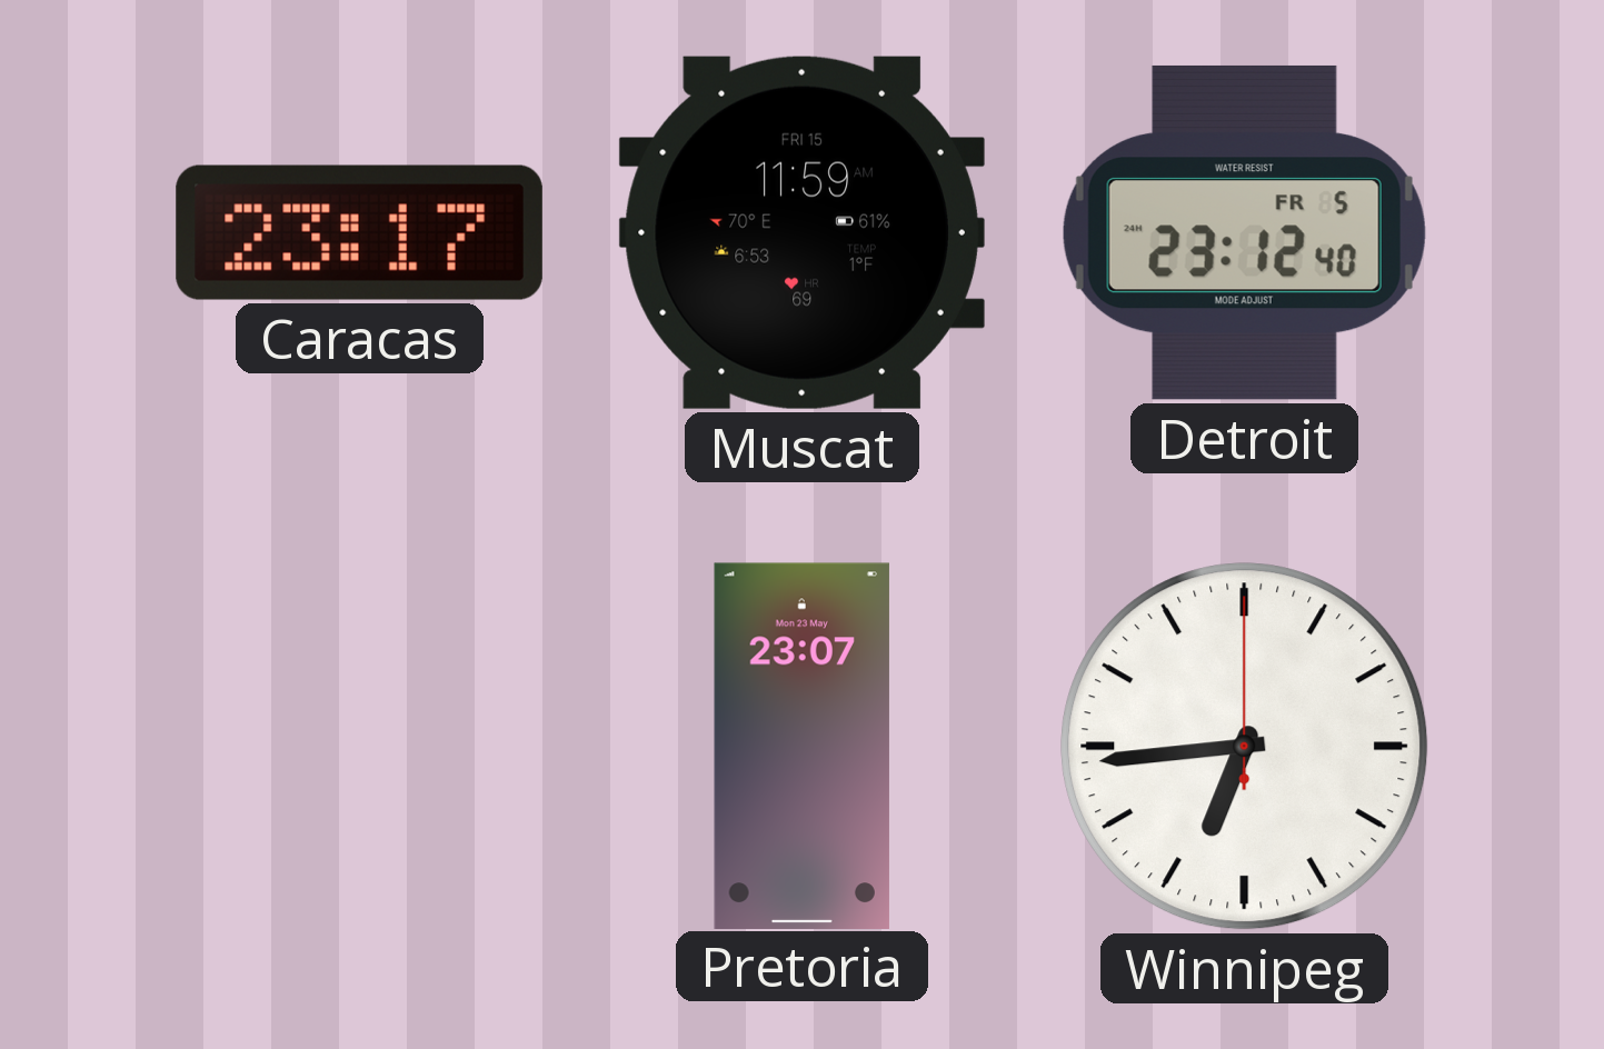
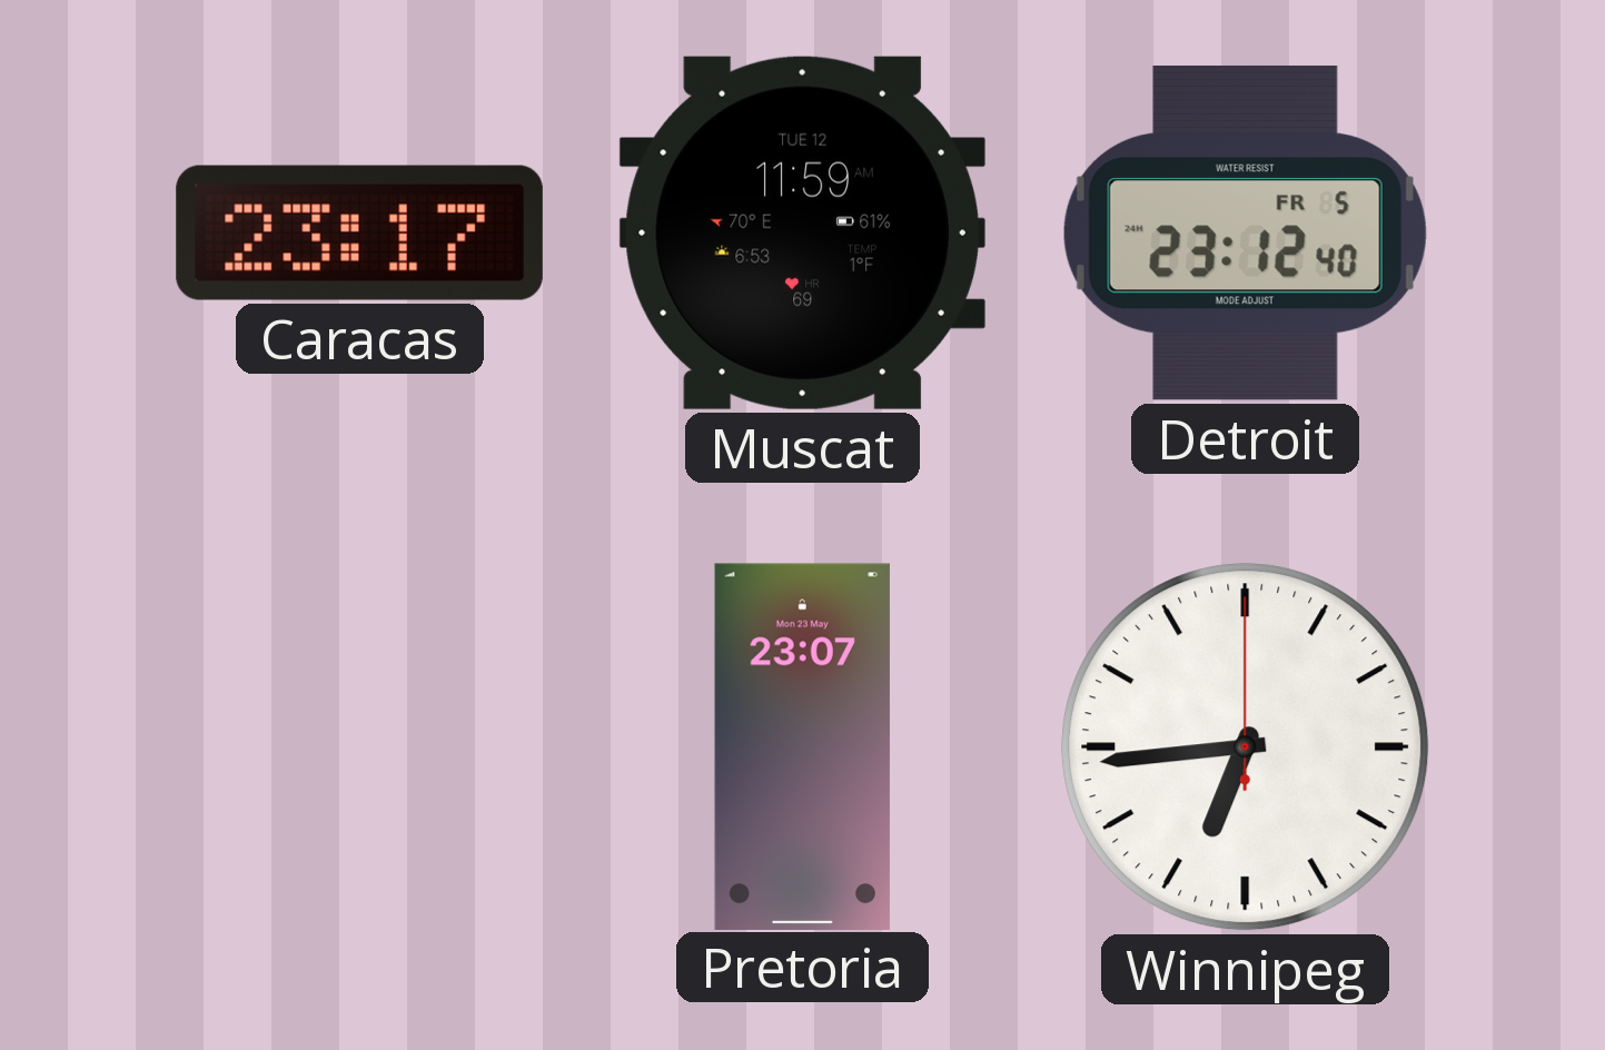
Muscat date: FRI 15 -> TUE 12 (802, 232)
